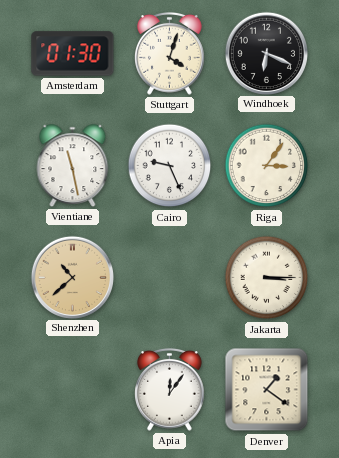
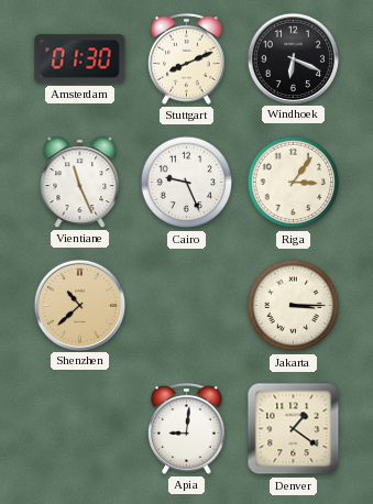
Stuttgart: 4:03 -> 8:11 (187, 58)
Vientiane: 11:28 -> 11:26 (80, 183)
Apia: 12:06 -> 9:01 (187, 428)
